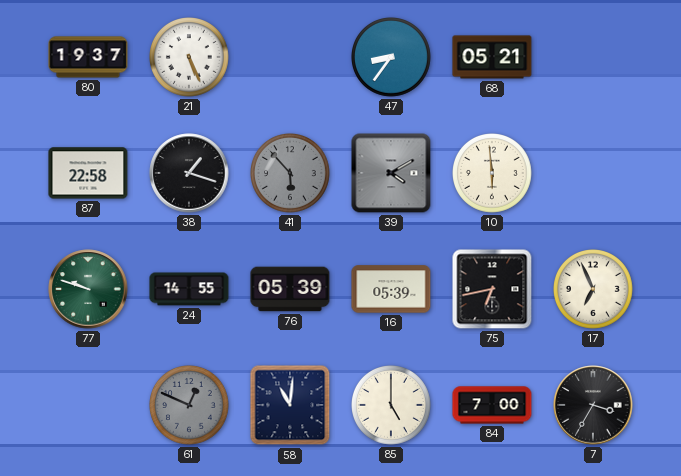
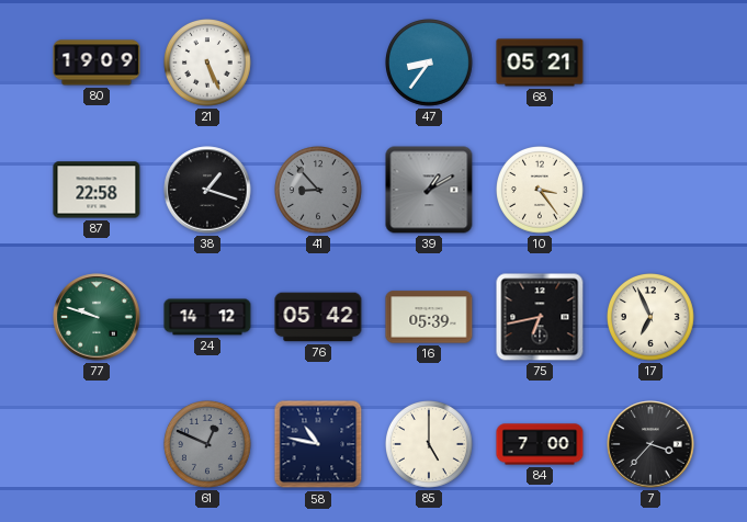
80: 19:37 -> 19:09 (97, 63)
41: 5:53 -> 8:53 (319, 191)
39: 4:10 -> 1:10 (429, 190)
10: 5:59 -> 3:24 (541, 191)
24: 14:55 -> 14:12 (207, 317)
76: 05:39 -> 05:42 (318, 317)
58: 11:01 -> 10:47 (318, 444)
7: 3:35 -> 3:37 (650, 444)
